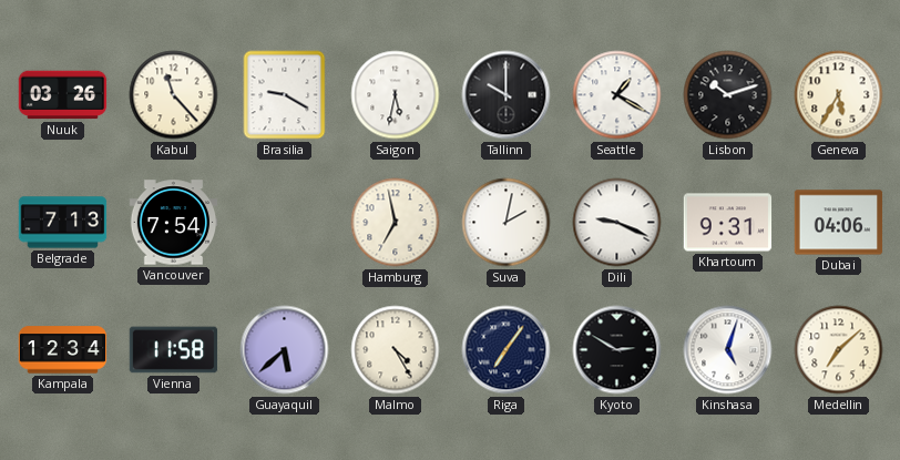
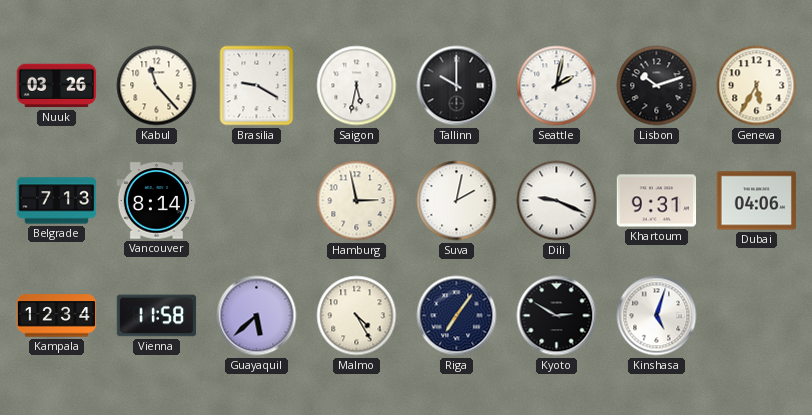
Seattle: 1:20 -> 2:02 (557, 86)
Vancouver: 7:54 -> 8:14 (157, 201)
Hamburg: 6:58 -> 2:58 (357, 201)
Medellin: 7:08 -> none (839, 350)
